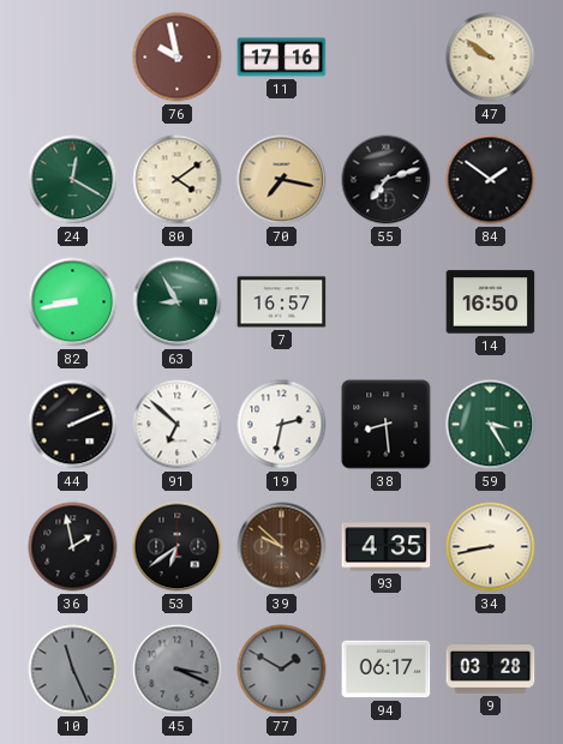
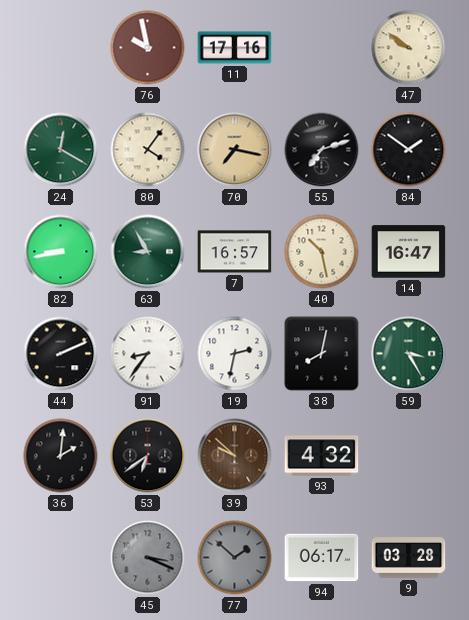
80: 4:09 -> 4:06 (148, 150)
40: none -> 10:28 (322, 252)
14: 16:50 -> 16:47 (409, 252)
91: 6:52 -> 8:36 (148, 354)
38: 8:29 -> 8:02 (322, 354)
36: 1:58 -> 2:01 (61, 456)
93: 4:35 -> 4:32 (322, 456)
34: 8:43 -> none (491, 547)
10: 11:26 -> none (73, 670)
77: 1:50 -> 1:52 (235, 558)
